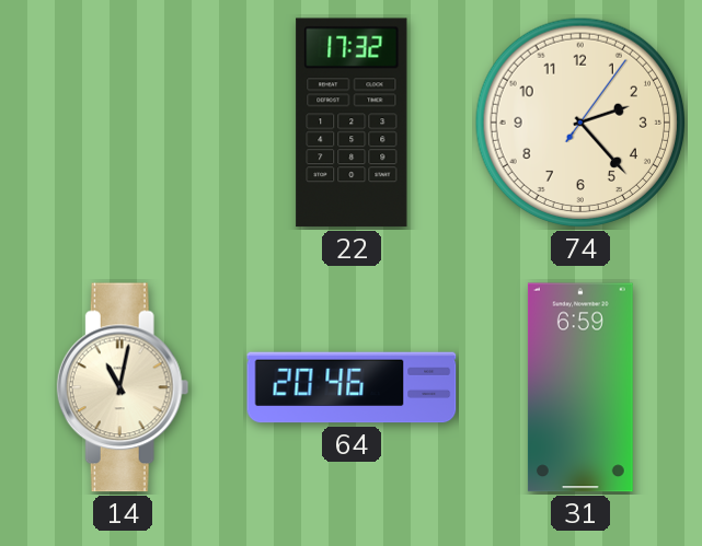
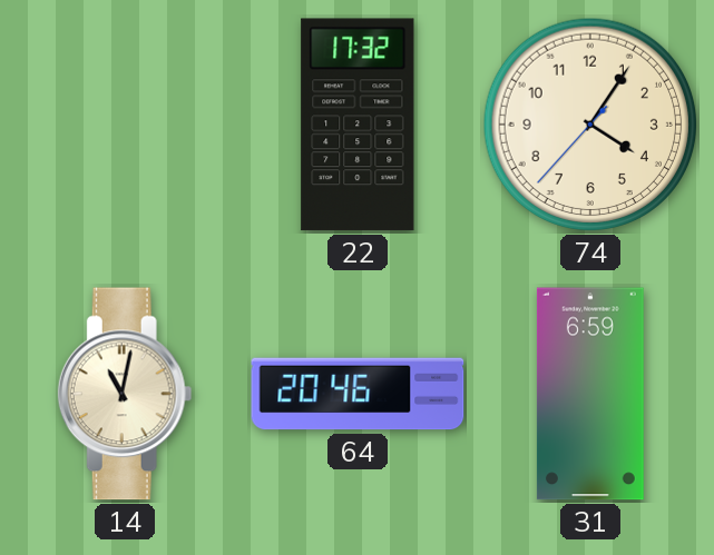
74: 2:23 -> 4:05 (590, 125)
